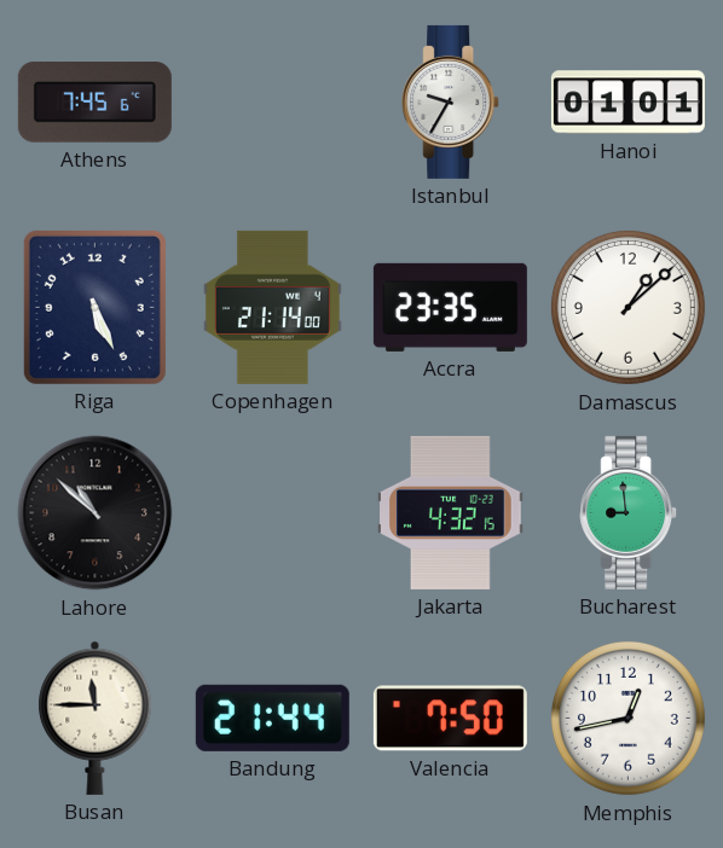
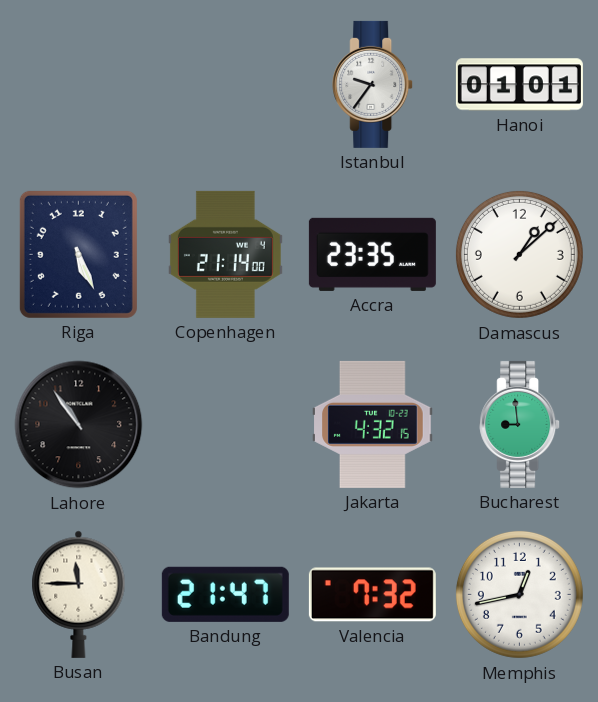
Athens: 7:45 -> none (94, 103)
Istanbul: 9:35 -> 9:36 (373, 84)
Lahore: 10:52 -> 10:54 (79, 425)
Bandung: 21:44 -> 21:47 (225, 594)
Valencia: 7:50 -> 7:32 (372, 595)
